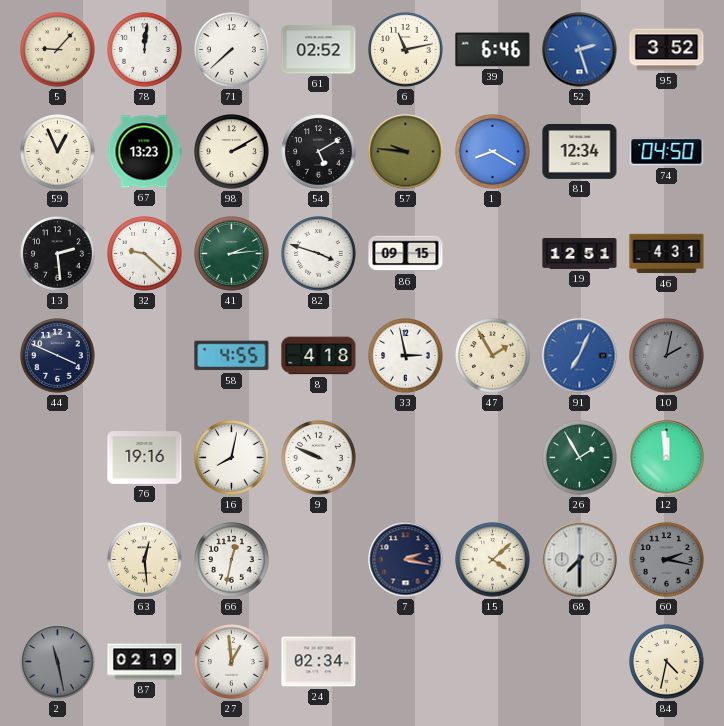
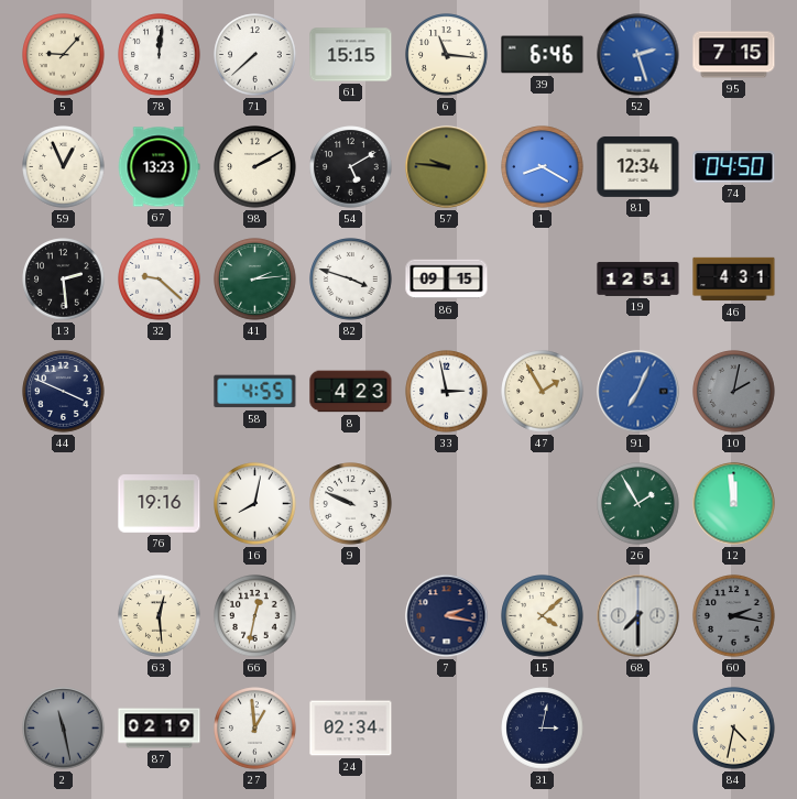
61: 02:52 -> 15:15 (351, 55)
6: 11:13 -> 11:16 (447, 55)
95: 3:52 -> 7:15 (734, 55)
8: 4:18 -> 4:23 (351, 392)
31: none -> 3:02 (543, 729)
